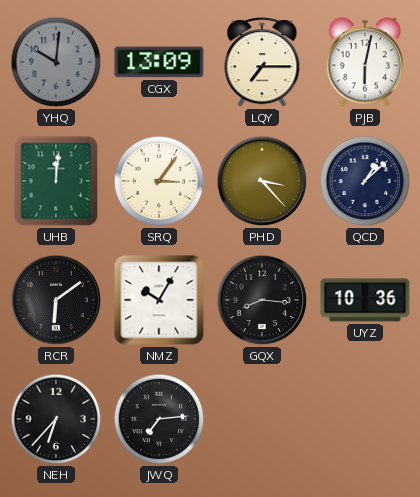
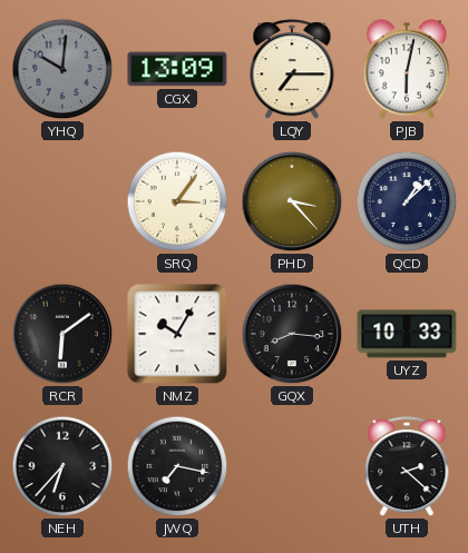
UHB: 12:01 -> none (56, 181)
UYZ: 10:36 -> 10:33 (407, 334)
JWQ: 7:14 -> 7:17 (177, 466)
UTH: none -> 2:22 (407, 467)
